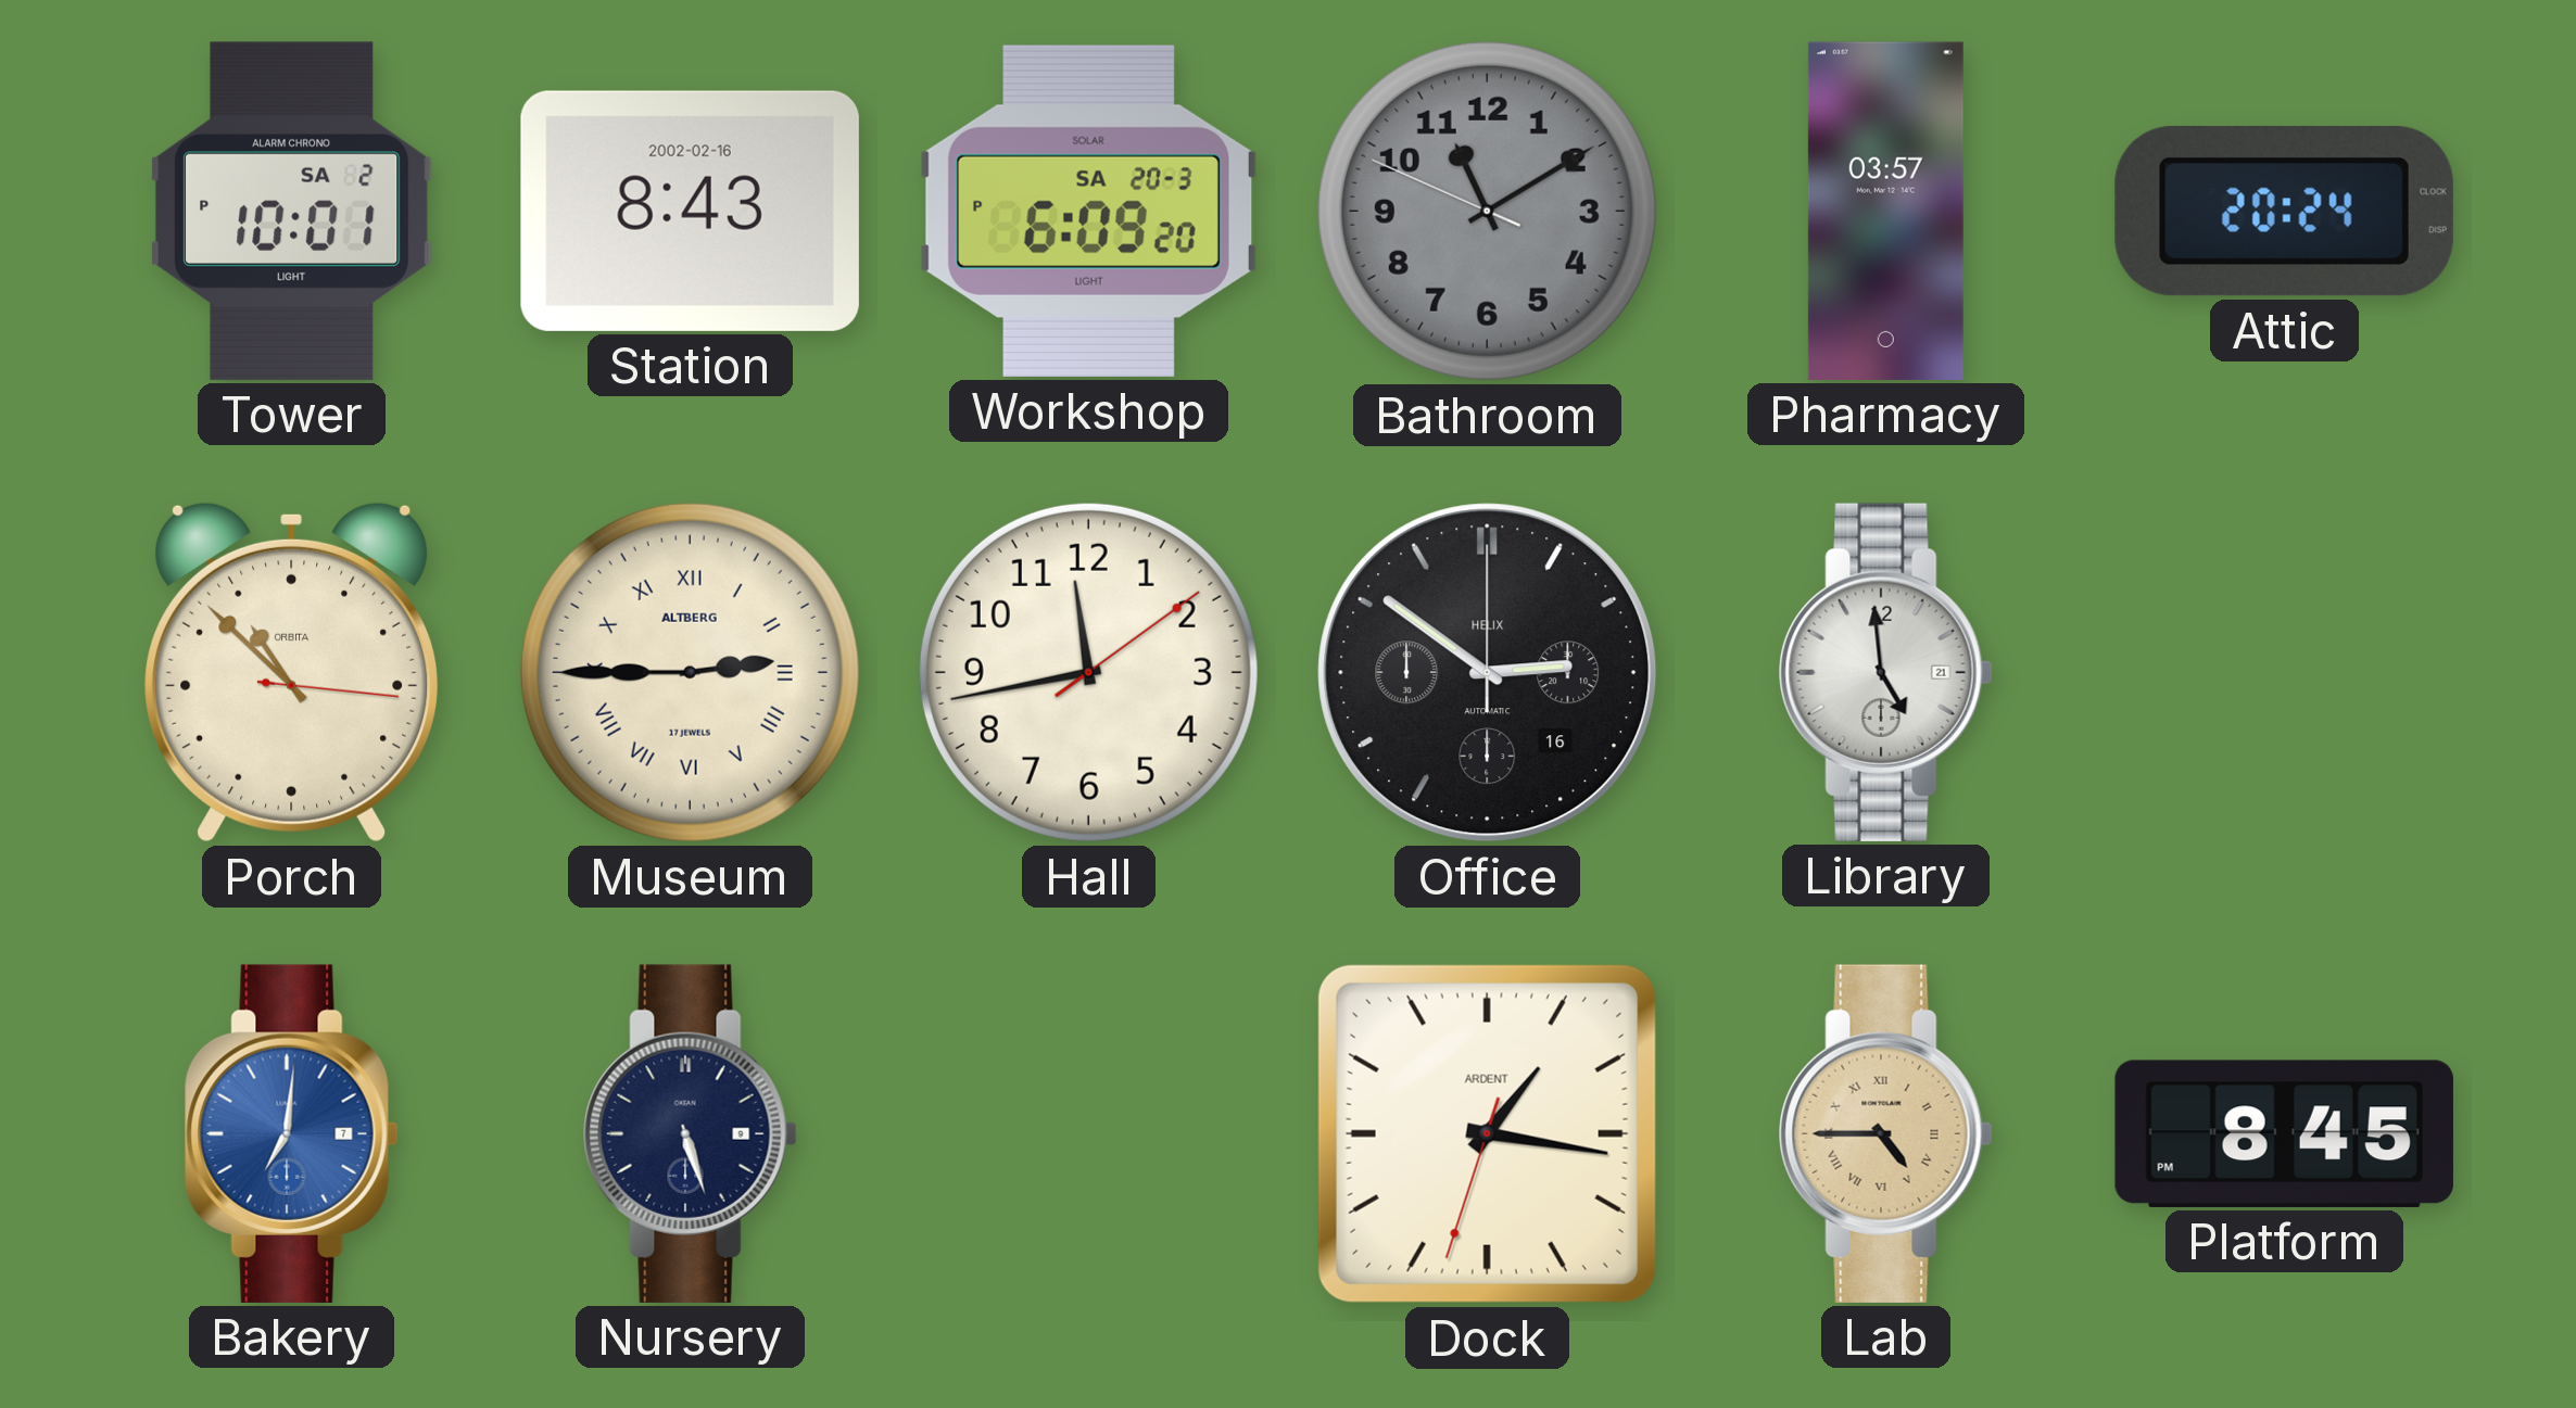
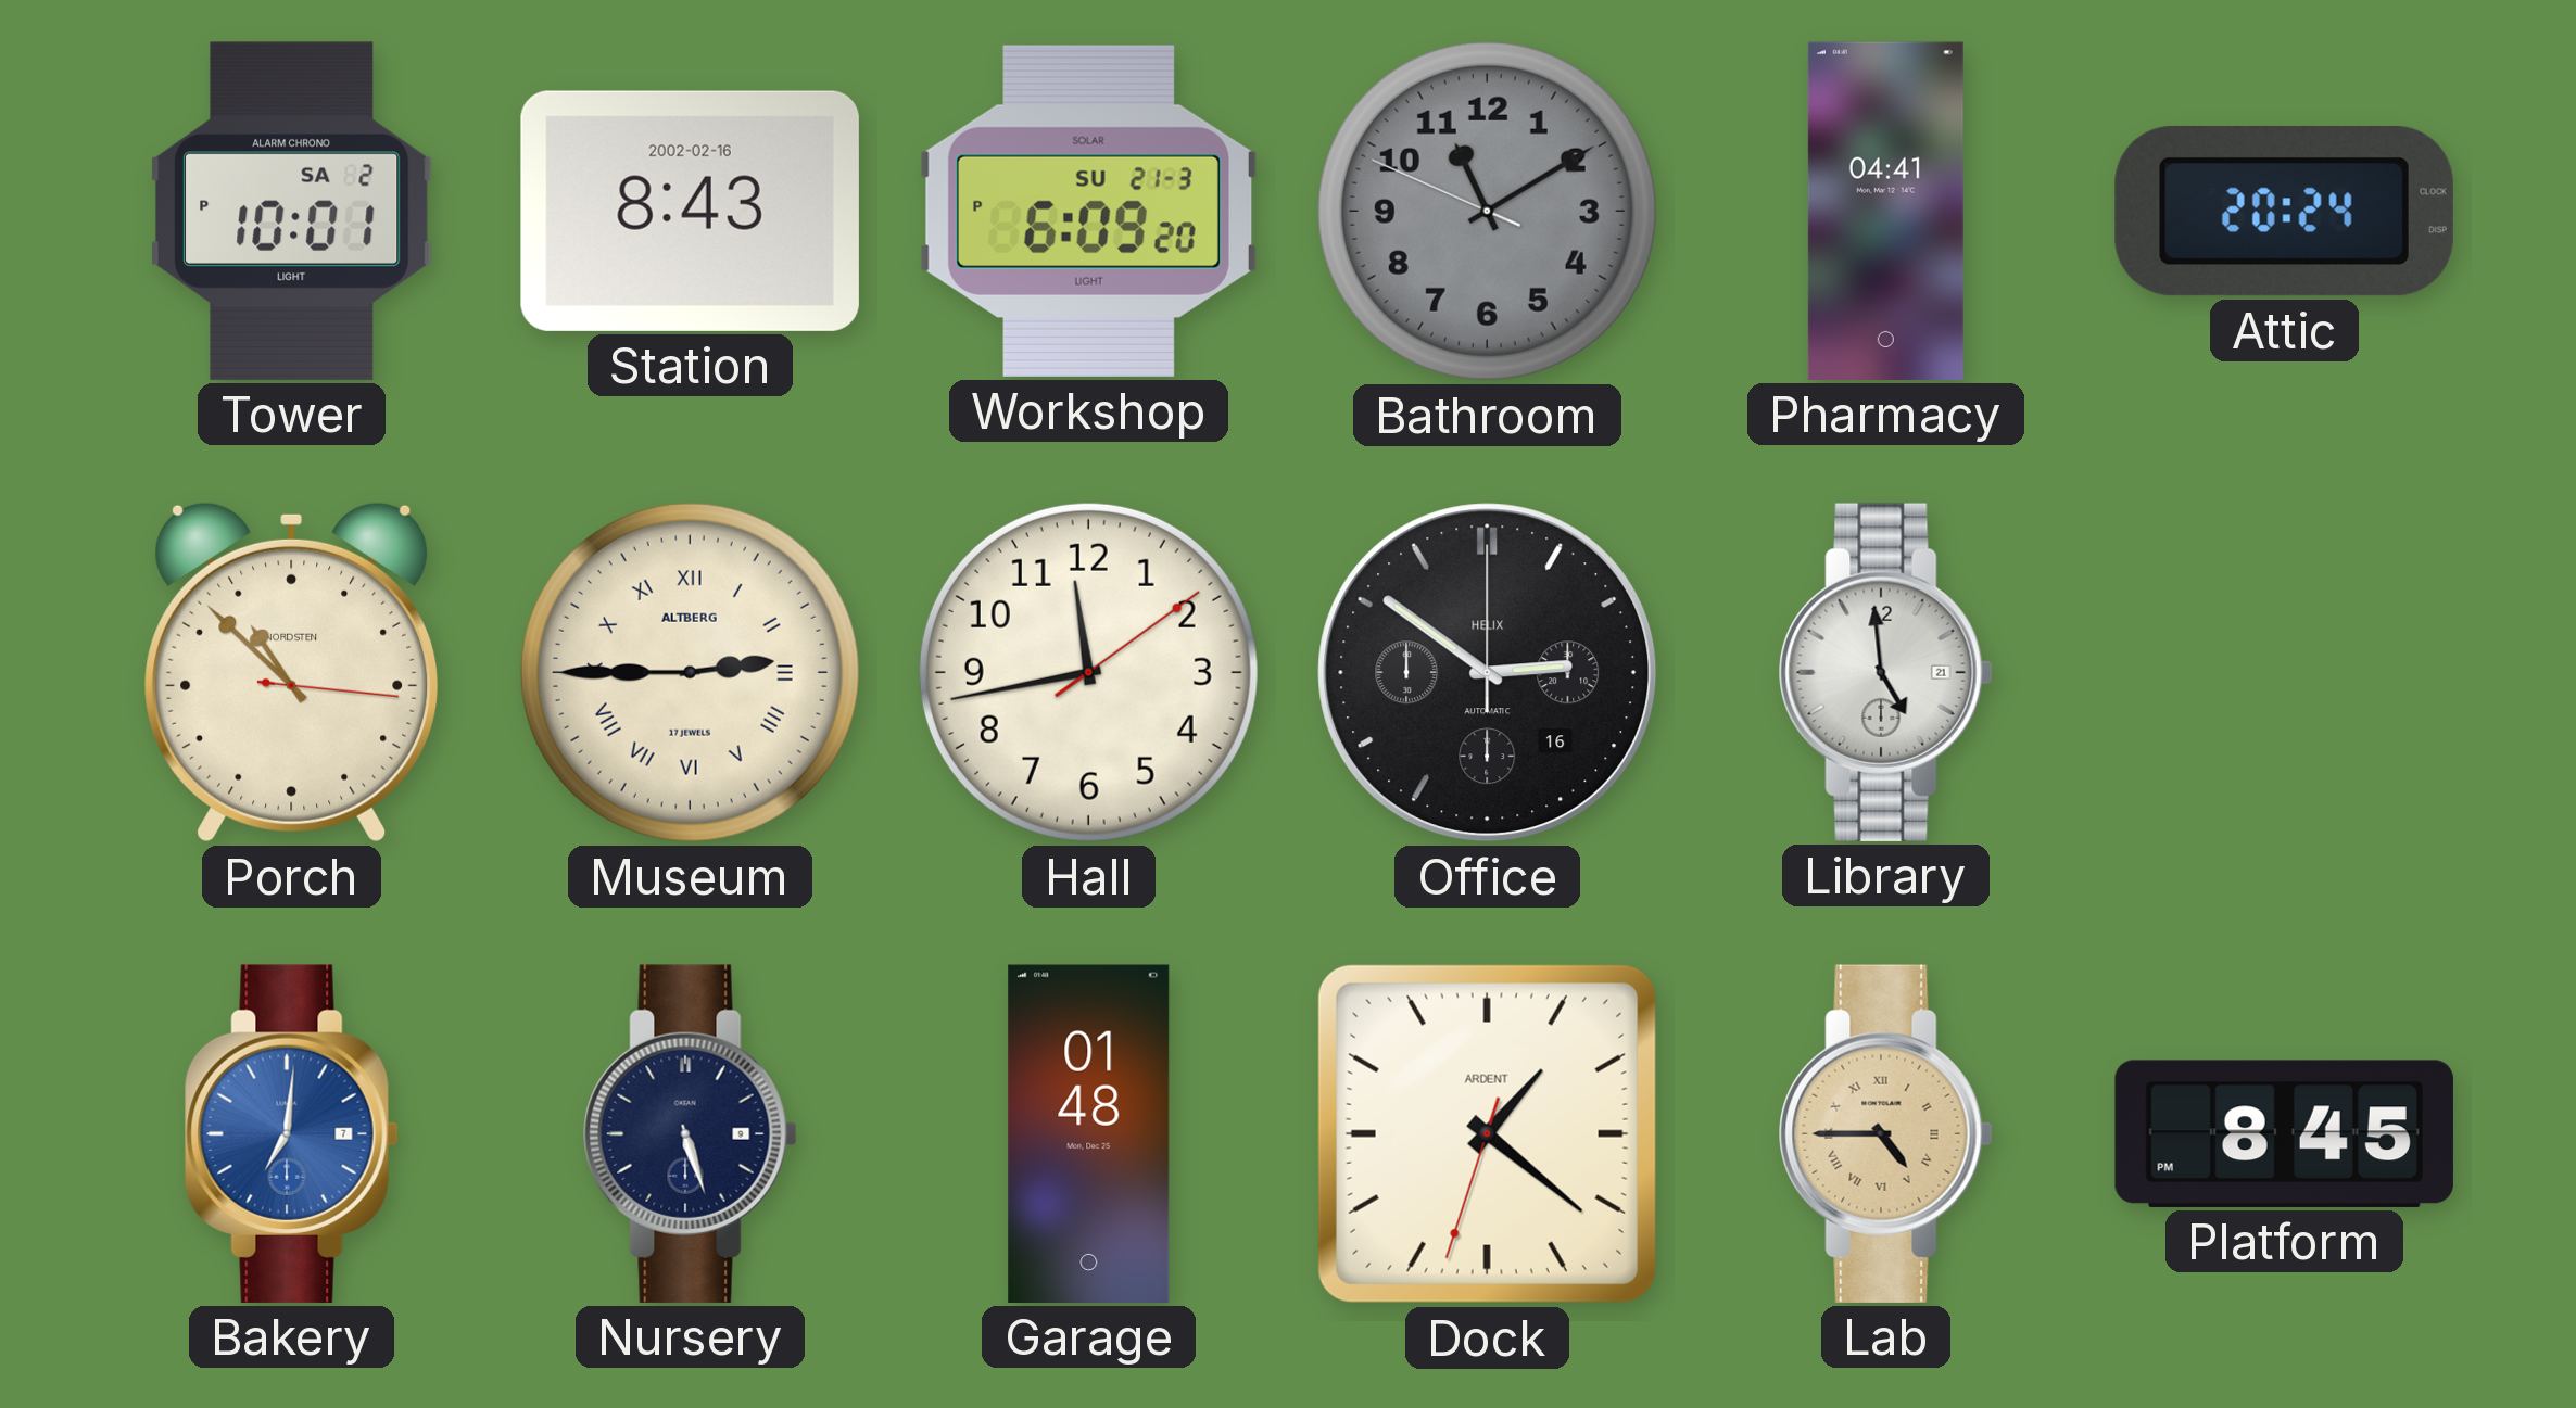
Workshop date: SA 20-3 -> SU 21-3 (1088, 211)
Pharmacy: 03:57 -> 04:41 (1885, 211)
Porch brand: ORBITA -> NORDSTEN (292, 672)
Garage: none -> 01:48 (1089, 1133)
Dock: 1:16 -> 1:21 (1487, 1133)
